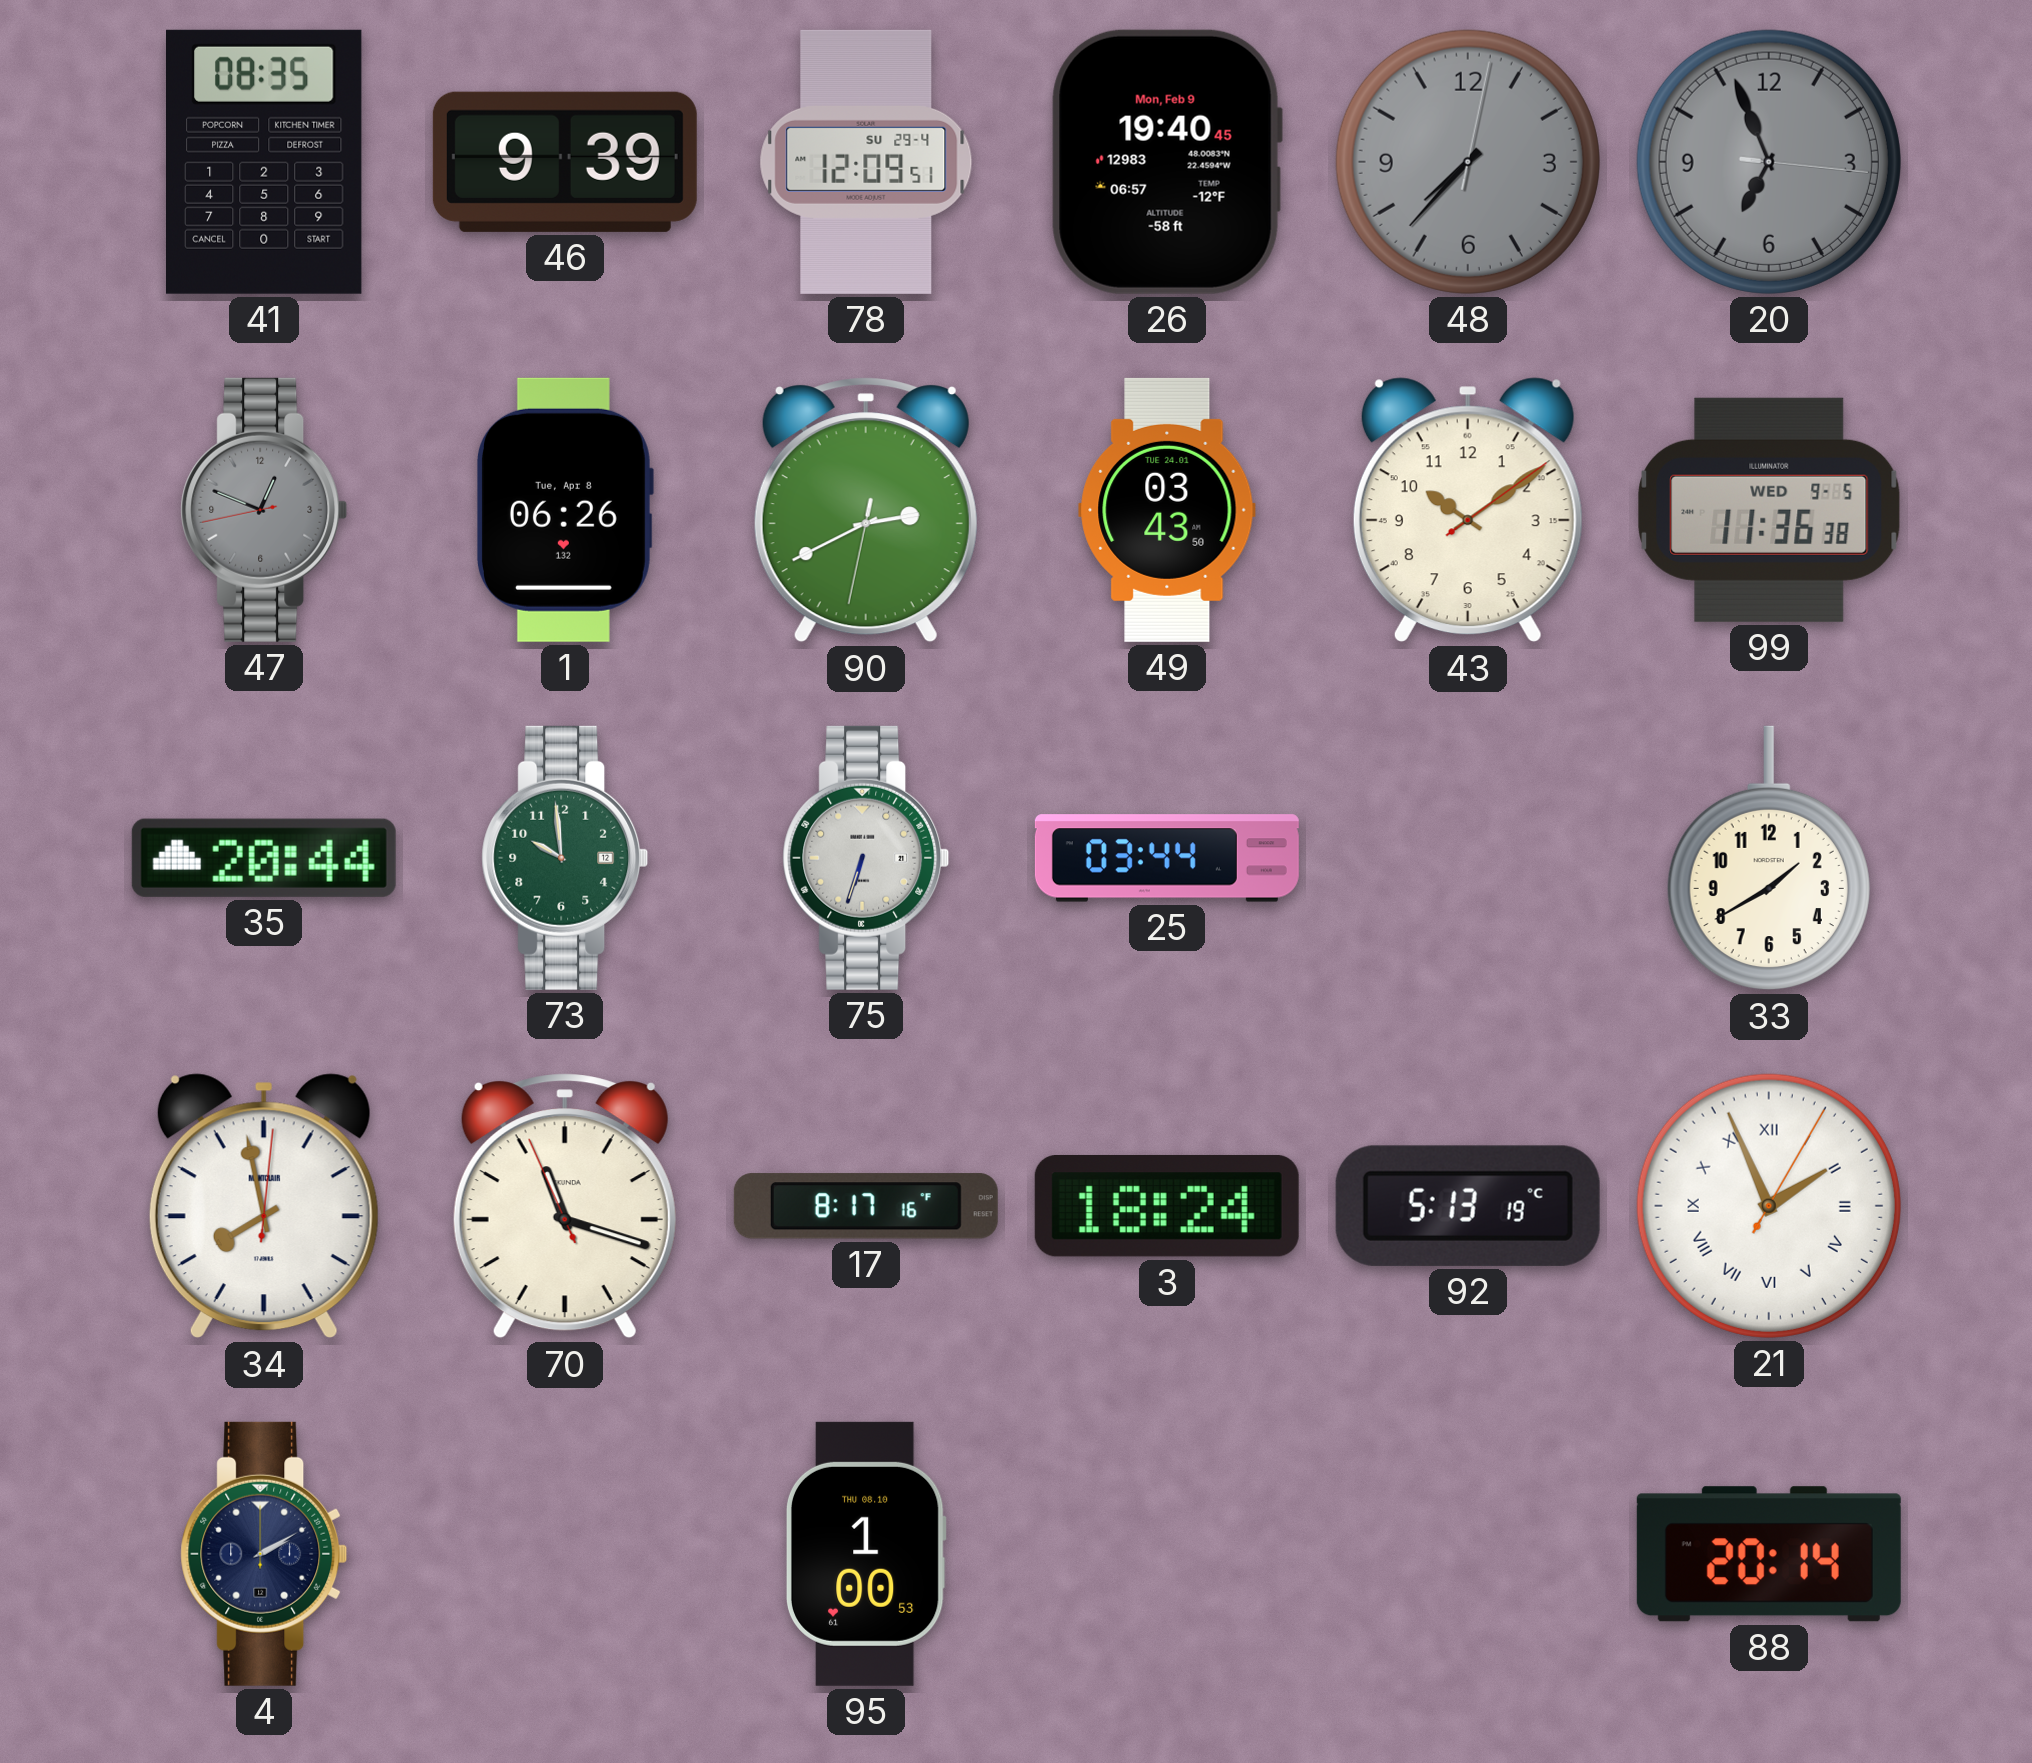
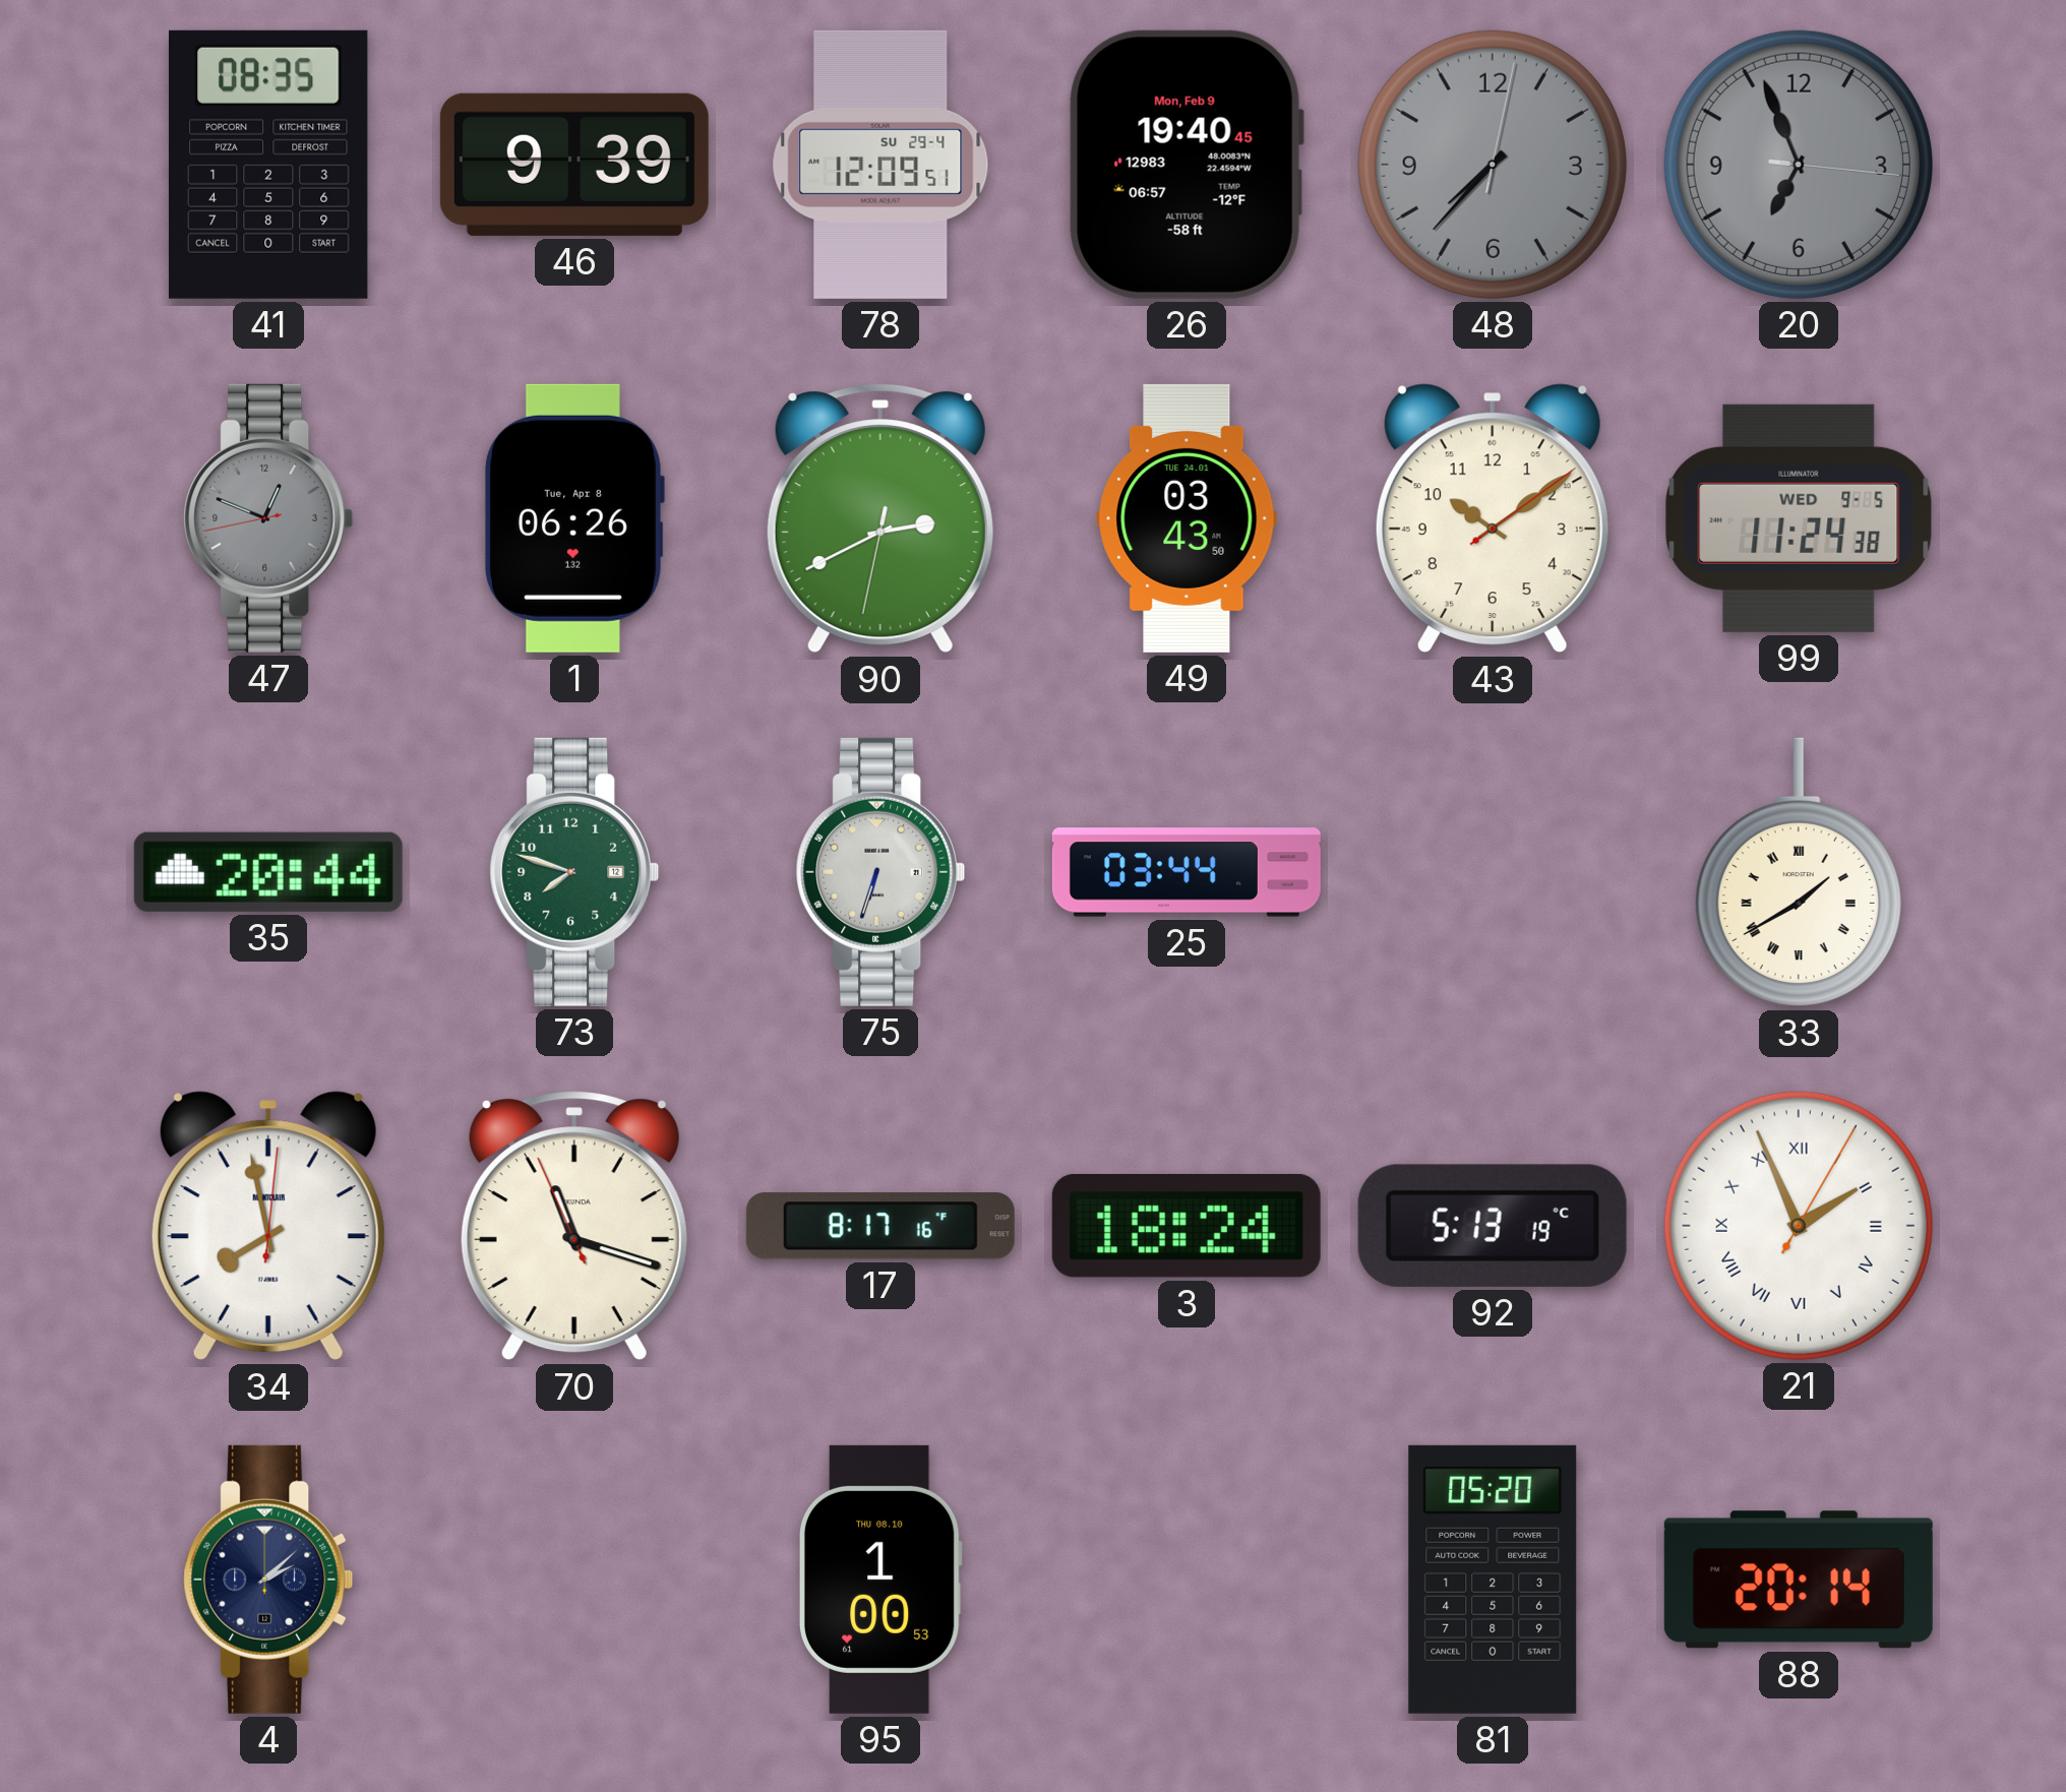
99: 11:36 -> 11:24 (1799, 518)
73: 9:59 -> 7:48 (574, 872)
33 numerals: Arabic -> Roman (1799, 872)
4: 2:10 -> 2:08 (268, 1580)
81: none -> 05:20 (1493, 1580)
